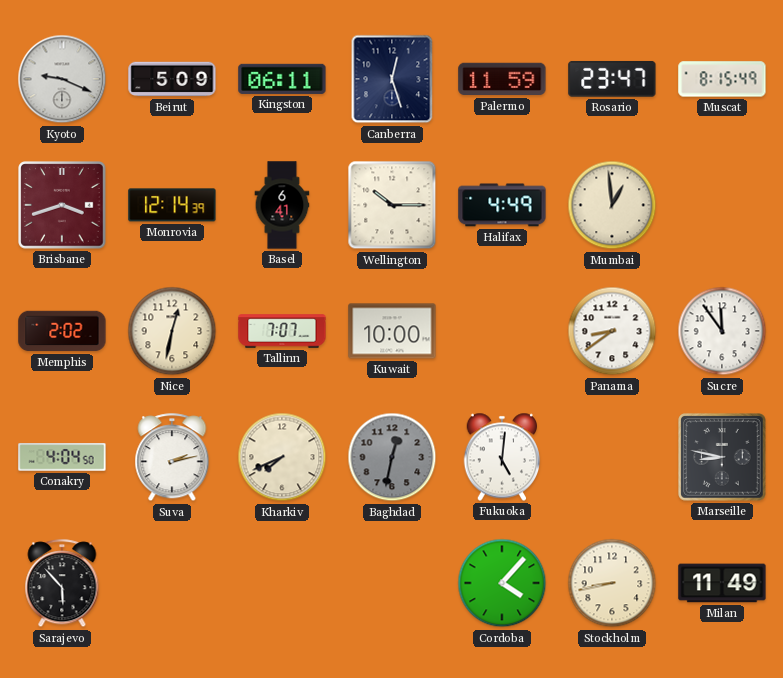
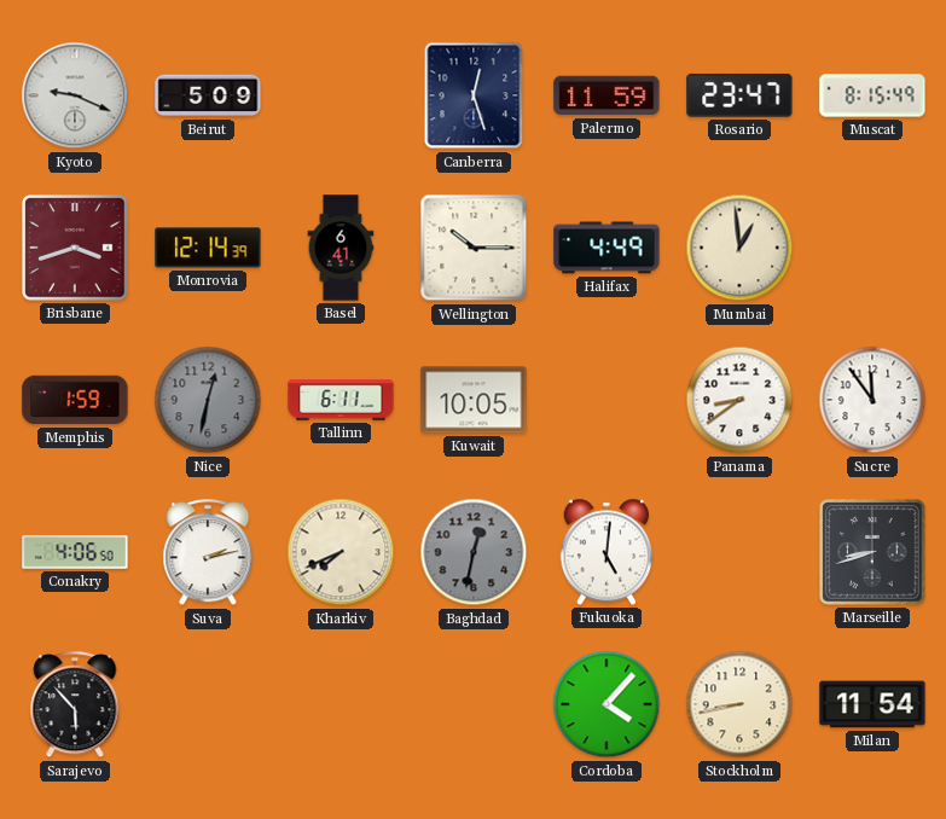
Kingston: 06:11 -> none (282, 79)
Memphis: 2:02 -> 1:59 (75, 400)
Nice dial: cream -> grey (208, 400)
Tallinn: 7:07 -> 6:11 (341, 400)
Kuwait: 10:00 -> 10:05 (474, 400)
Conakry: 4:04 -> 4:06 (75, 552)
Marseille: 8:47 -> 8:42 (872, 552)
Milan: 11:49 -> 11:54 (872, 704)
